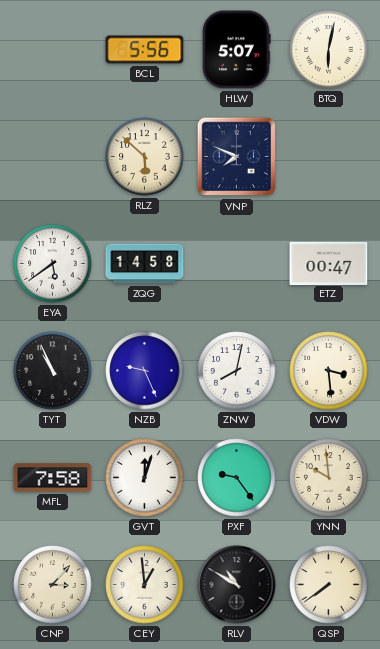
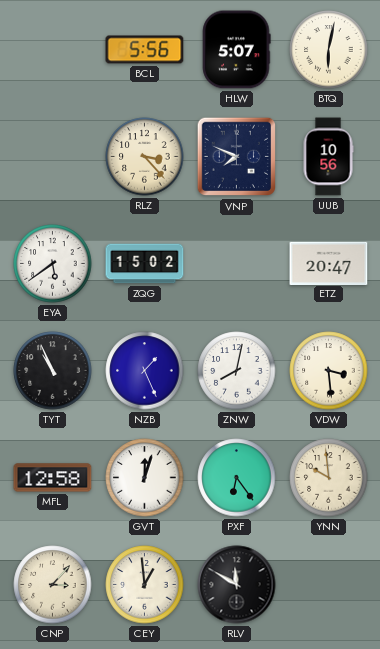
RLZ: 5:52 -> 3:23 (145, 157)
UUB: none -> 10:56 (328, 157)
ZQG: 14:58 -> 15:02 (145, 264)
ETZ: 00:47 -> 20:47 (329, 263)
NZB: 9:26 -> 1:26 (145, 371)
MFL: 7:58 -> 12:58 (53, 478)
PXF: 9:24 -> 6:24 (237, 478)
RLV: 10:50 -> 11:50 (237, 585)
QSP: 7:39 -> none (329, 585)
